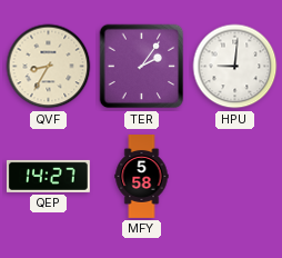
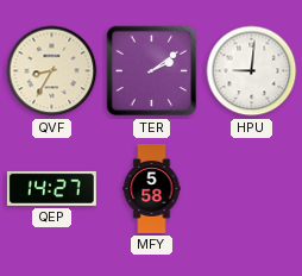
TER: 2:06 -> 2:09 (152, 71)
